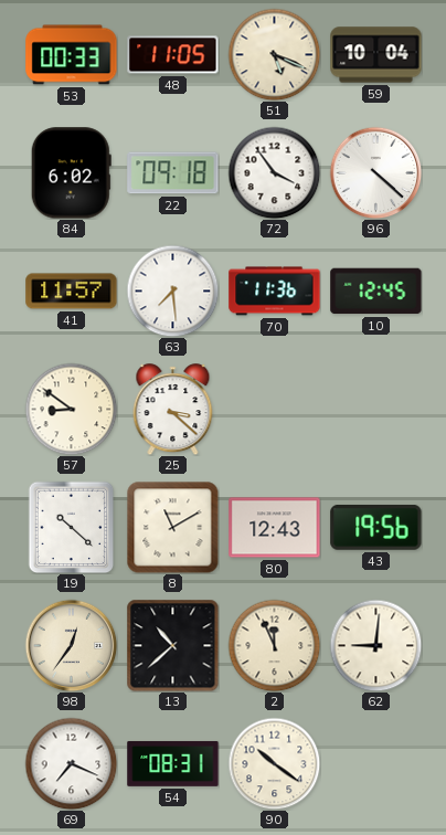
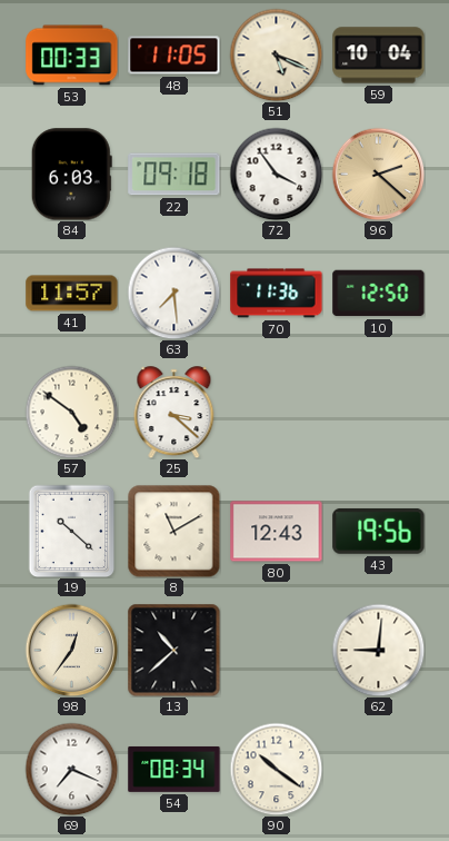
84: 6:02 -> 6:03 (71, 175)
96: 4:22 -> 2:22 (378, 174)
96 dial: white -> champagne (378, 174)
10: 12:45 -> 12:50 (379, 294)
57: 8:51 -> 4:51 (71, 412)
2: 11:56 -> none (274, 645)
54: 08:31 -> 08:34 (174, 770)
